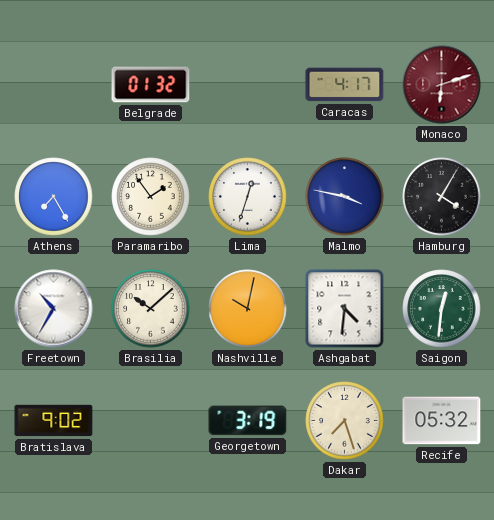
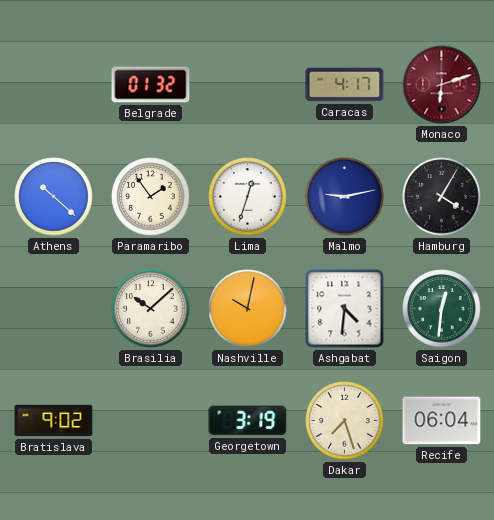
Athens: 7:25 -> 10:22 (54, 197)
Malmo: 3:47 -> 9:13 (345, 197)
Freetown: 10:35 -> none (54, 309)
Recife: 05:32 -> 06:04 (442, 421)
